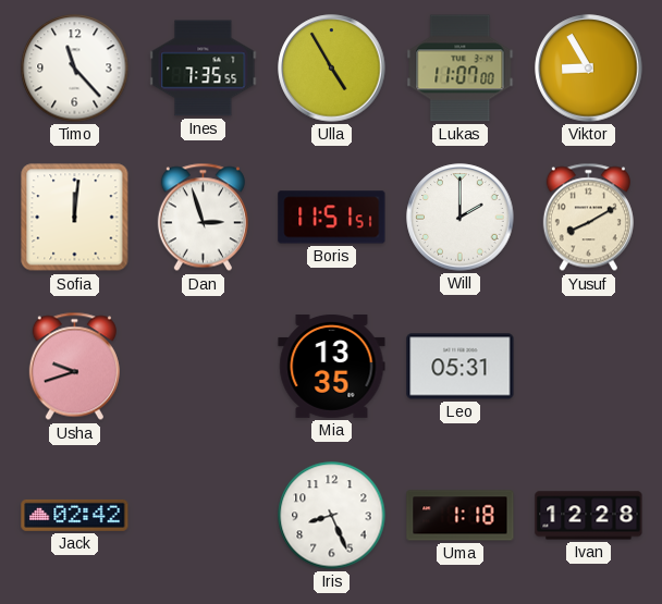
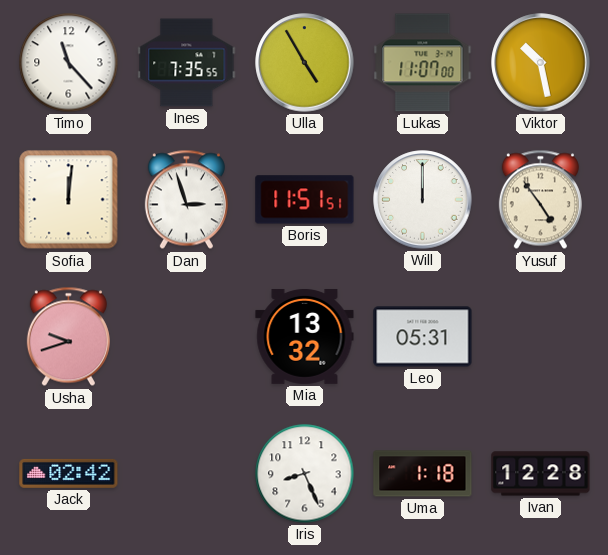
Viktor: 8:55 -> 10:28 (541, 63)
Will: 2:00 -> 12:00 (423, 200)
Yusuf: 8:10 -> 4:54 (540, 200)
Mia: 13:35 -> 13:32 (305, 336)
